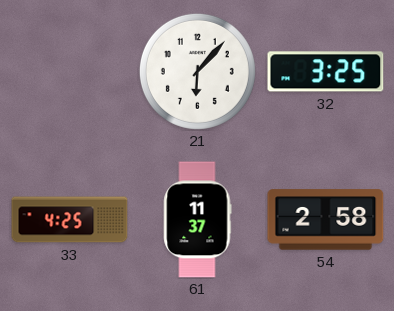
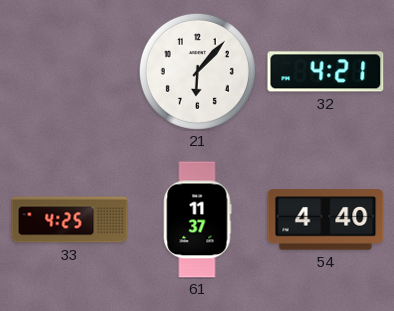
32: 3:25 -> 4:21 (326, 72)
54: 2:58 -> 4:40 (326, 220)
